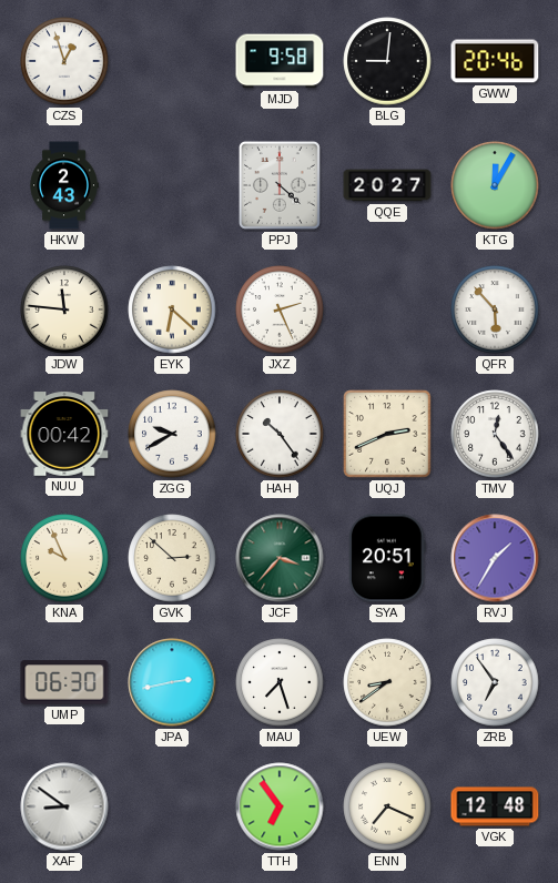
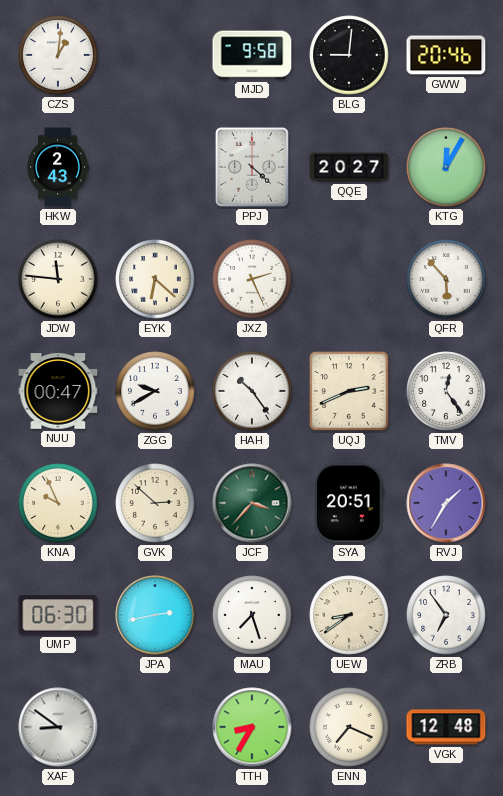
CZS: 12:57 -> 1:01 (58, 55)
NUU: 00:42 -> 00:47 (58, 391)
TTH: 6:54 -> 8:35 (252, 727)
